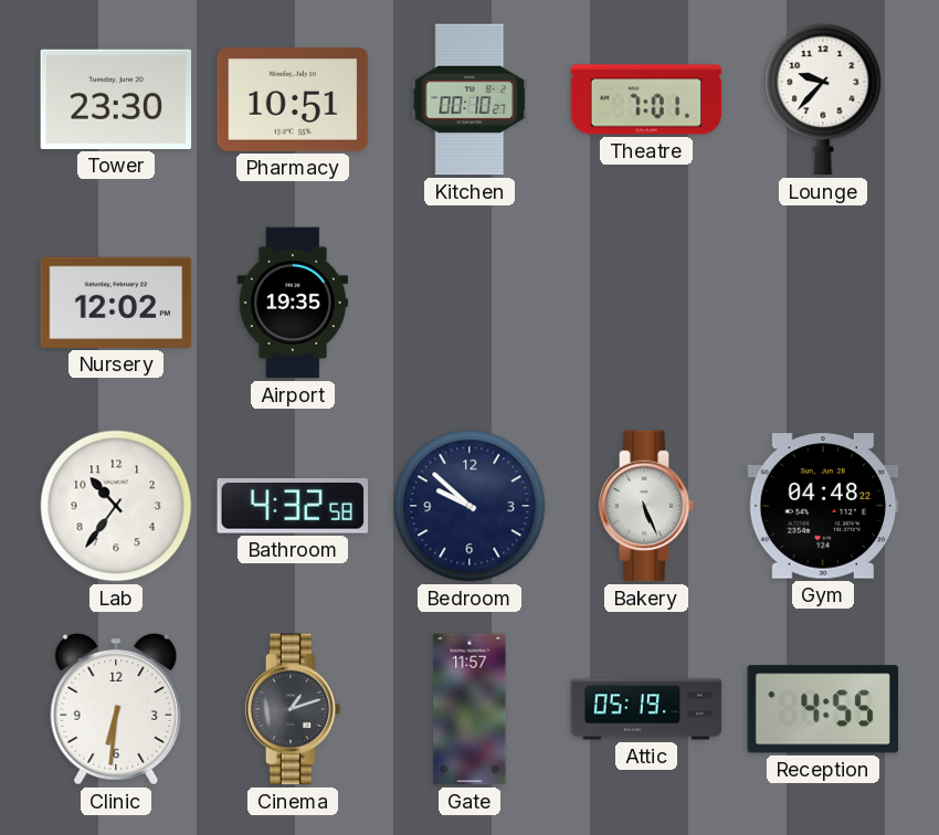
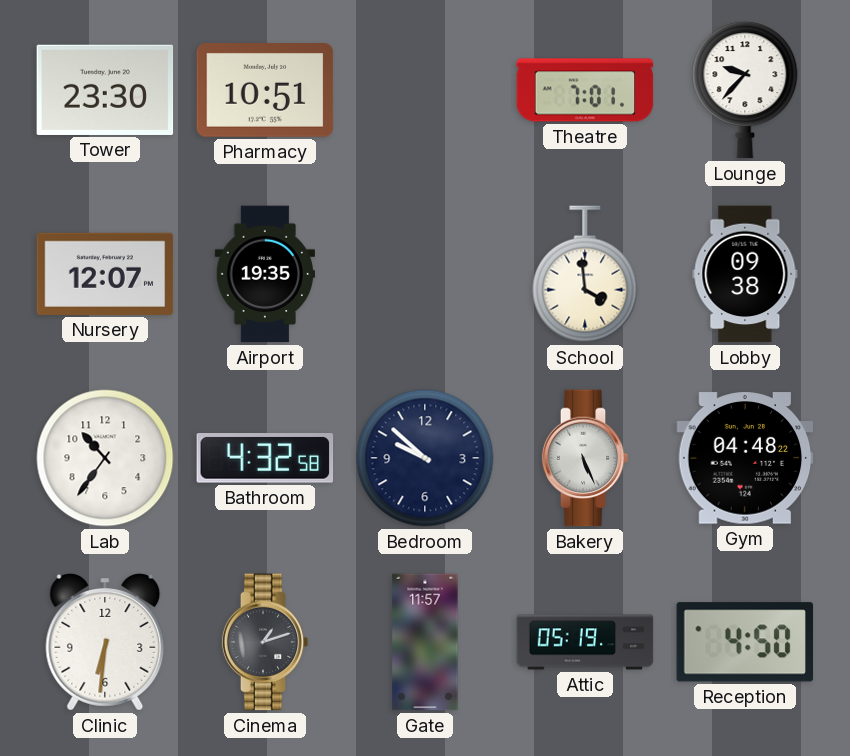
Kitchen: 00:10 -> none (469, 99)
Nursery: 12:02 -> 12:07 (105, 274)
School: none -> 3:59 (585, 274)
Lobby: none -> 09:38 (745, 274)
Reception: 4:55 -> 4:50 (744, 642)
